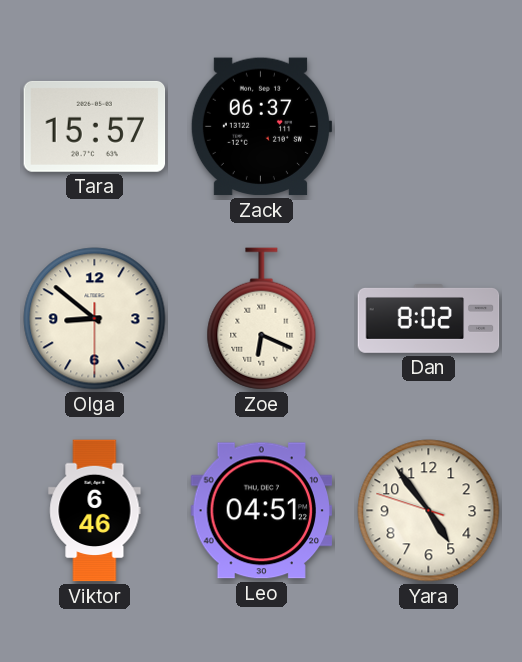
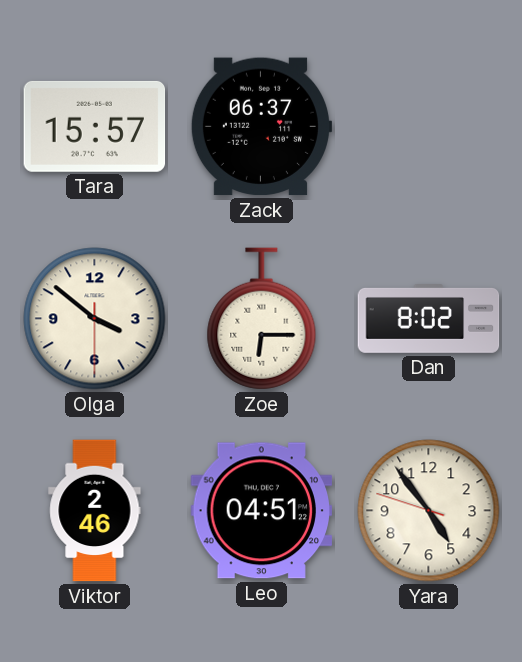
Olga: 8:51 -> 3:51 (95, 319)
Zoe: 6:19 -> 6:15 (262, 319)
Viktor: 6:46 -> 2:46 (95, 511)
